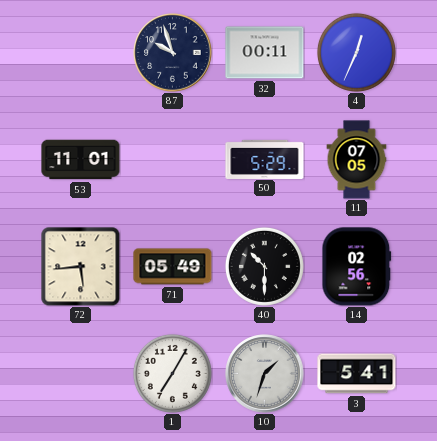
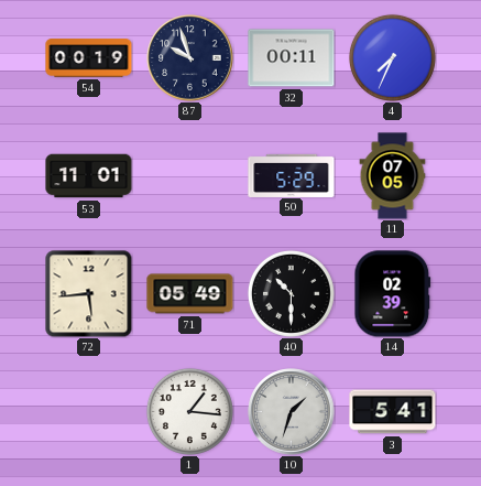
54: none -> 00:19 (89, 58)
4: 12:34 -> 7:34 (392, 57)
14: 02:56 -> 02:39 (393, 294)
1: 7:05 -> 1:16 (189, 411)
